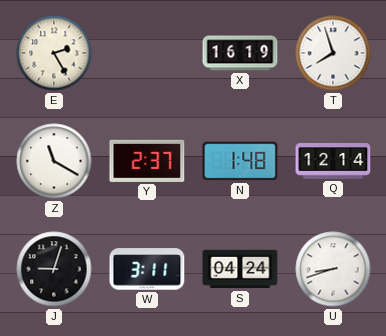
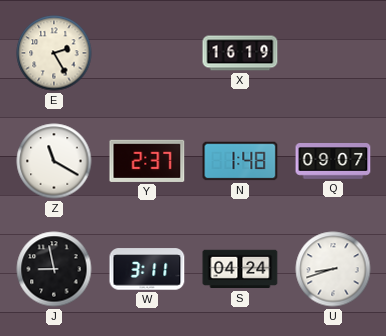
T: 7:57 -> none (333, 53)
Q: 12:14 -> 09:07 (333, 162)
J: 9:03 -> 8:58 (54, 269)
